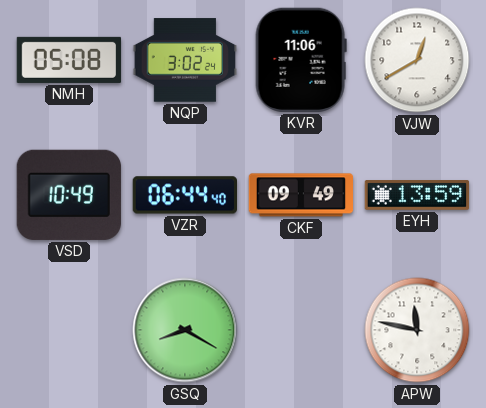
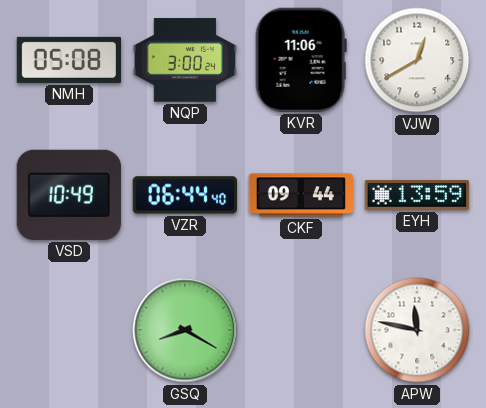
NQP: 3:02 -> 3:00 (185, 60)
CKF: 09:49 -> 09:44 (301, 195)
